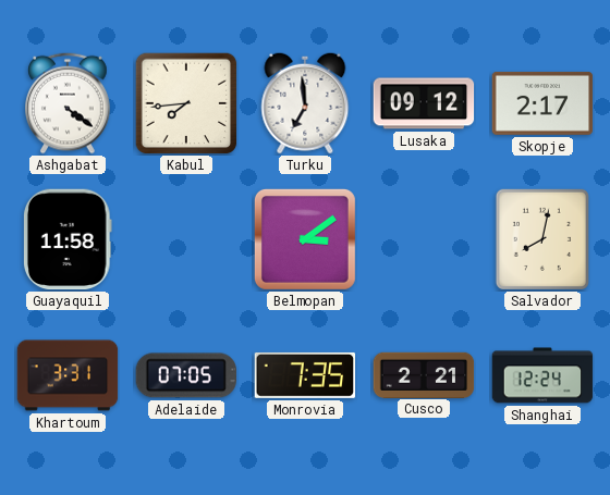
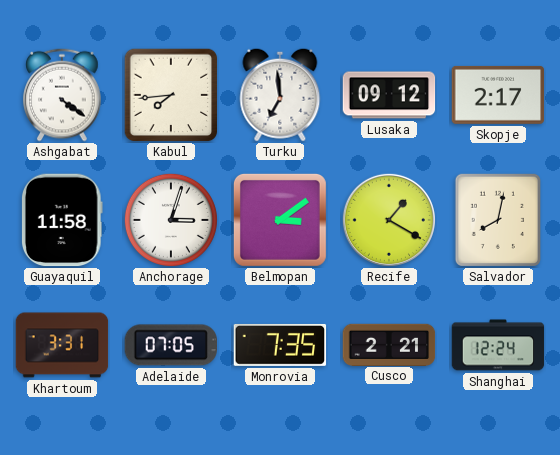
Anchorage: none -> 3:03 (171, 220)
Recife: none -> 1:20 (389, 220)
